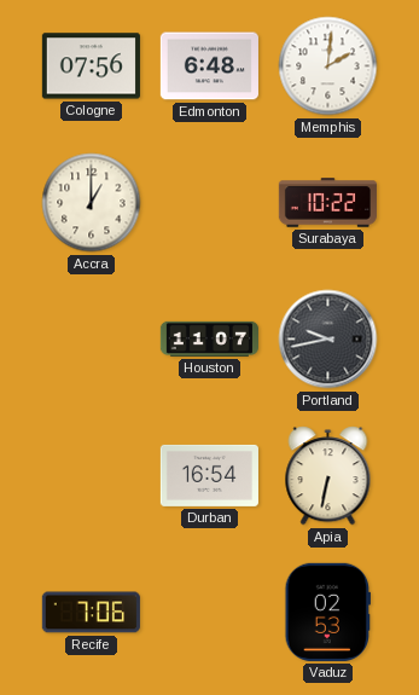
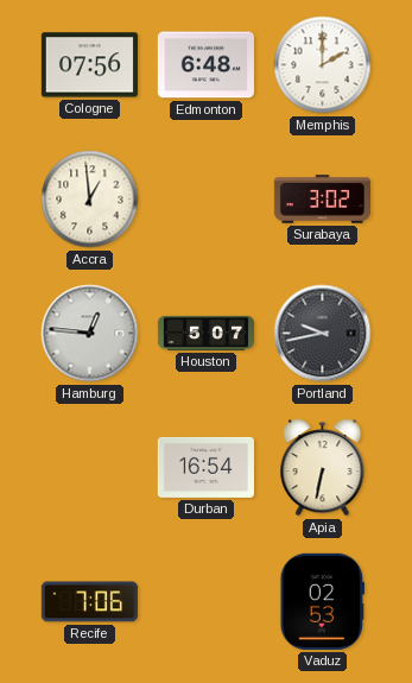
Memphis: 2:01 -> 2:00 (323, 65)
Accra: 1:00 -> 12:59 (90, 200)
Surabaya: 10:22 -> 3:02 (322, 200)
Hamburg: none -> 12:46 (90, 334)
Houston: 11:07 -> 5:07 (205, 333)
